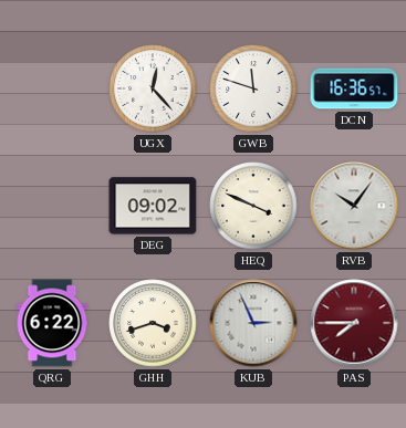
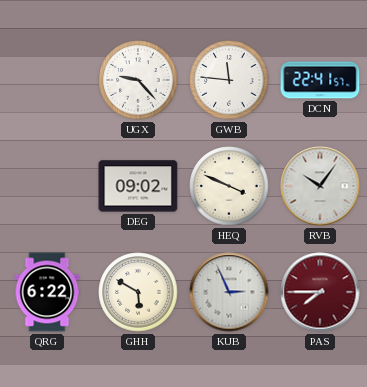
UGX: 12:23 -> 9:23 (138, 80)
GWB: 11:48 -> 11:46 (229, 80)
DCN: 16:36 -> 22:41 (320, 80)
GHH: 3:42 -> 5:50 (138, 292)
